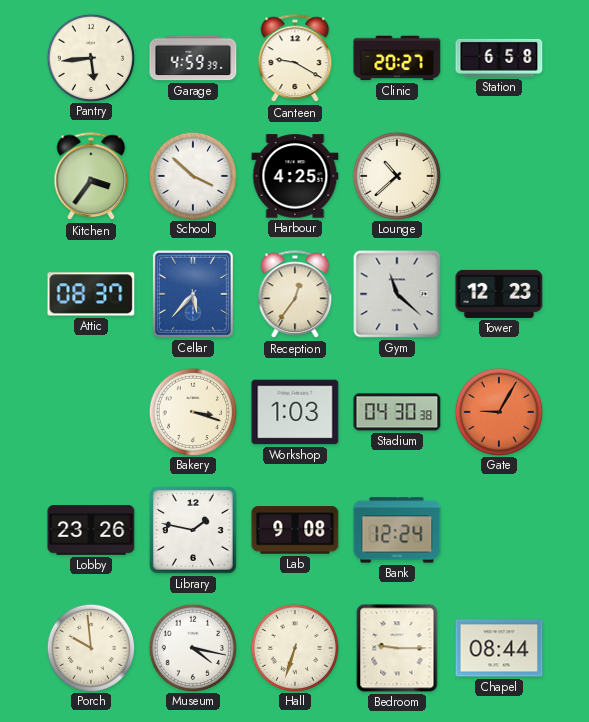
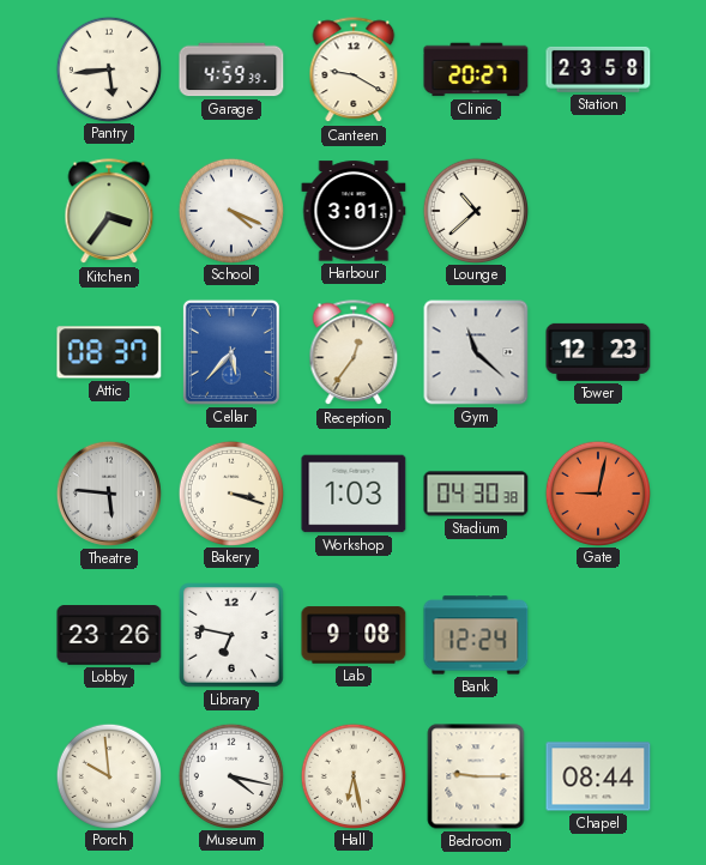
Station: 6:58 -> 23:58 (598, 69)
School: 3:52 -> 4:19 (230, 210)
Harbour: 4:25 -> 3:01 (354, 211)
Theatre: none -> 5:46 (109, 494)
Gate: 9:05 -> 9:02 (597, 492)
Library: 1:47 -> 6:47 (233, 636)
Hall: 6:33 -> 6:28 (352, 775)
